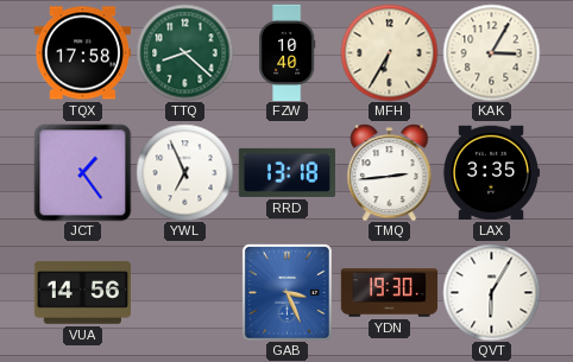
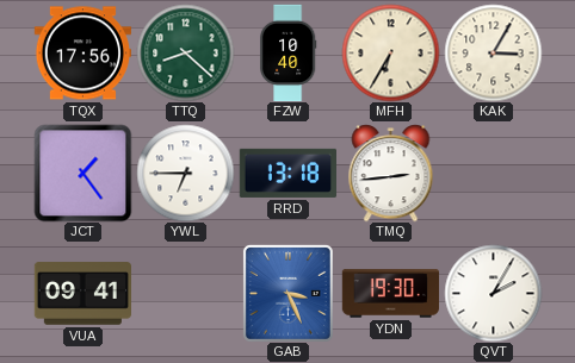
TQX: 17:58 -> 17:56 (82, 54)
YWL: 6:56 -> 6:45 (185, 173)
LAX: 3:35 -> none (491, 173)
VUA: 14:56 -> 09:41 (82, 294)
QVT: 6:05 -> 2:05 (493, 293)
